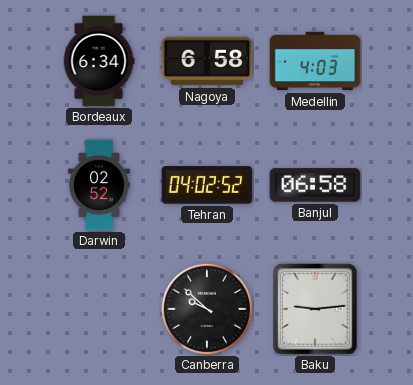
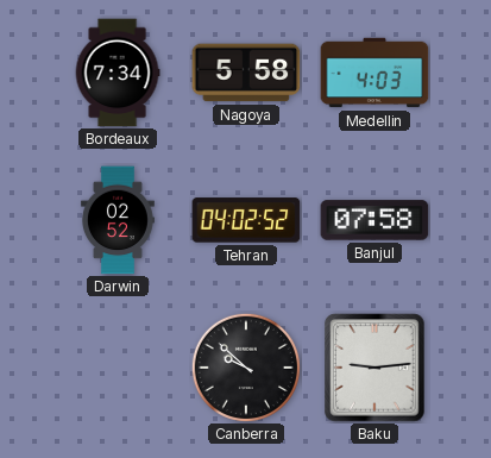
Bordeaux: 6:34 -> 7:34 (118, 73)
Nagoya: 6:58 -> 5:58 (246, 73)
Banjul: 06:58 -> 07:58 (374, 220)
